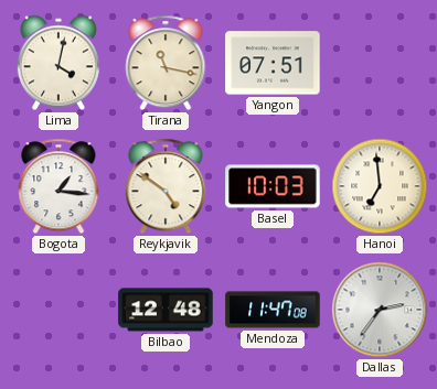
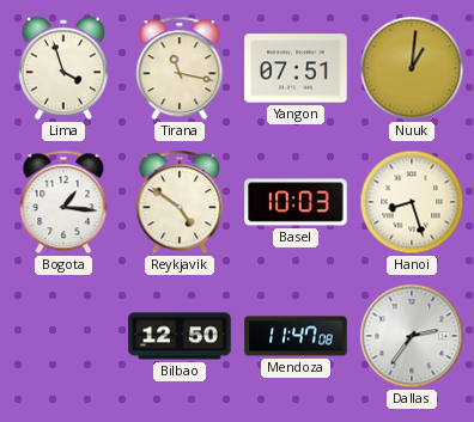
Lima: 4:02 -> 3:57 (63, 68)
Nuuk: none -> 1:01 (412, 68)
Hanoi: 6:59 -> 8:27 (412, 202)
Bilbao: 12:48 -> 12:50 (180, 336)
